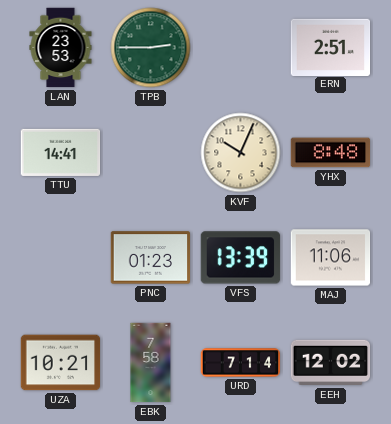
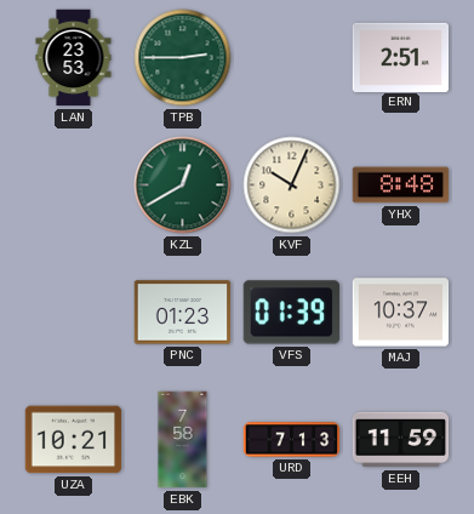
TTU: 14:41 -> none (61, 152)
KZL: none -> 12:40 (183, 185)
VFS: 13:39 -> 01:39 (292, 313)
MAJ: 11:06 -> 10:37 (401, 313)
URD: 7:14 -> 7:13 (292, 440)
EEH: 12:02 -> 11:59 (401, 440)
